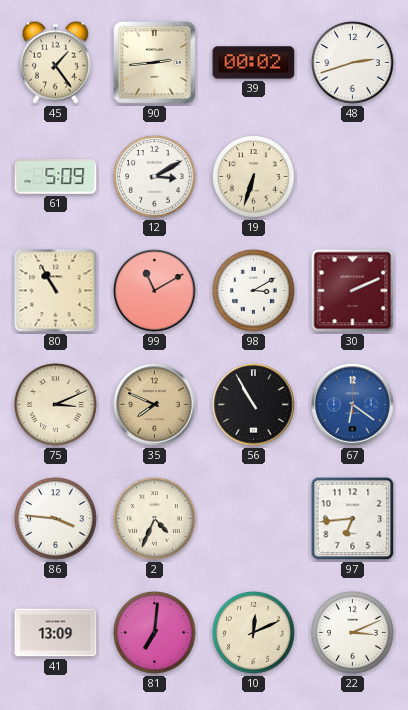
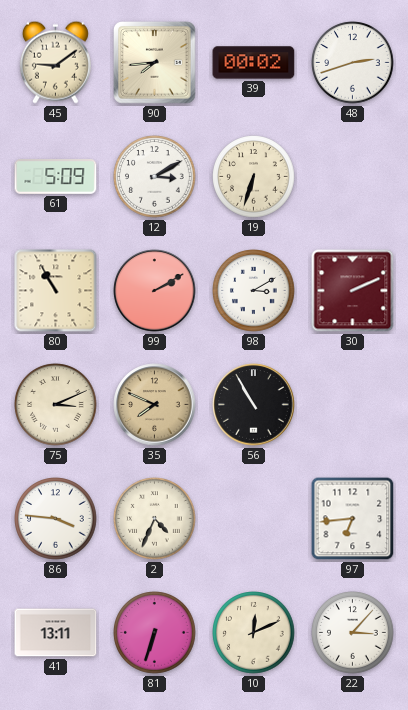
45: 1:24 -> 9:09 (55, 62)
90: 2:44 -> 7:44 (155, 63)
99: 11:10 -> 2:10 (155, 291)
67: 6:21 -> none (353, 405)
41: 13:09 -> 13:11 (56, 633)
81: 7:01 -> 6:33 (155, 633)
22: 3:11 -> 3:07 (353, 633)
